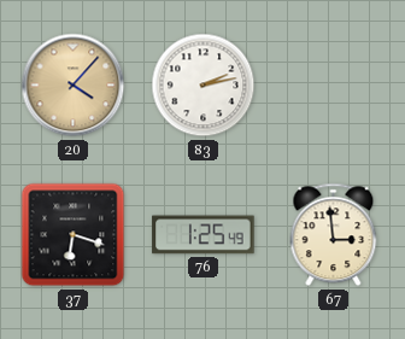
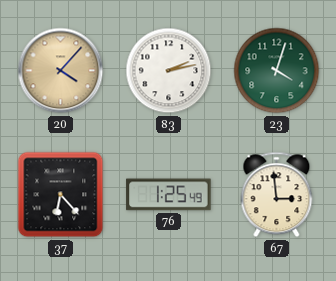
23: none -> 4:03 (277, 71)
37: 6:18 -> 6:23 (61, 195)
